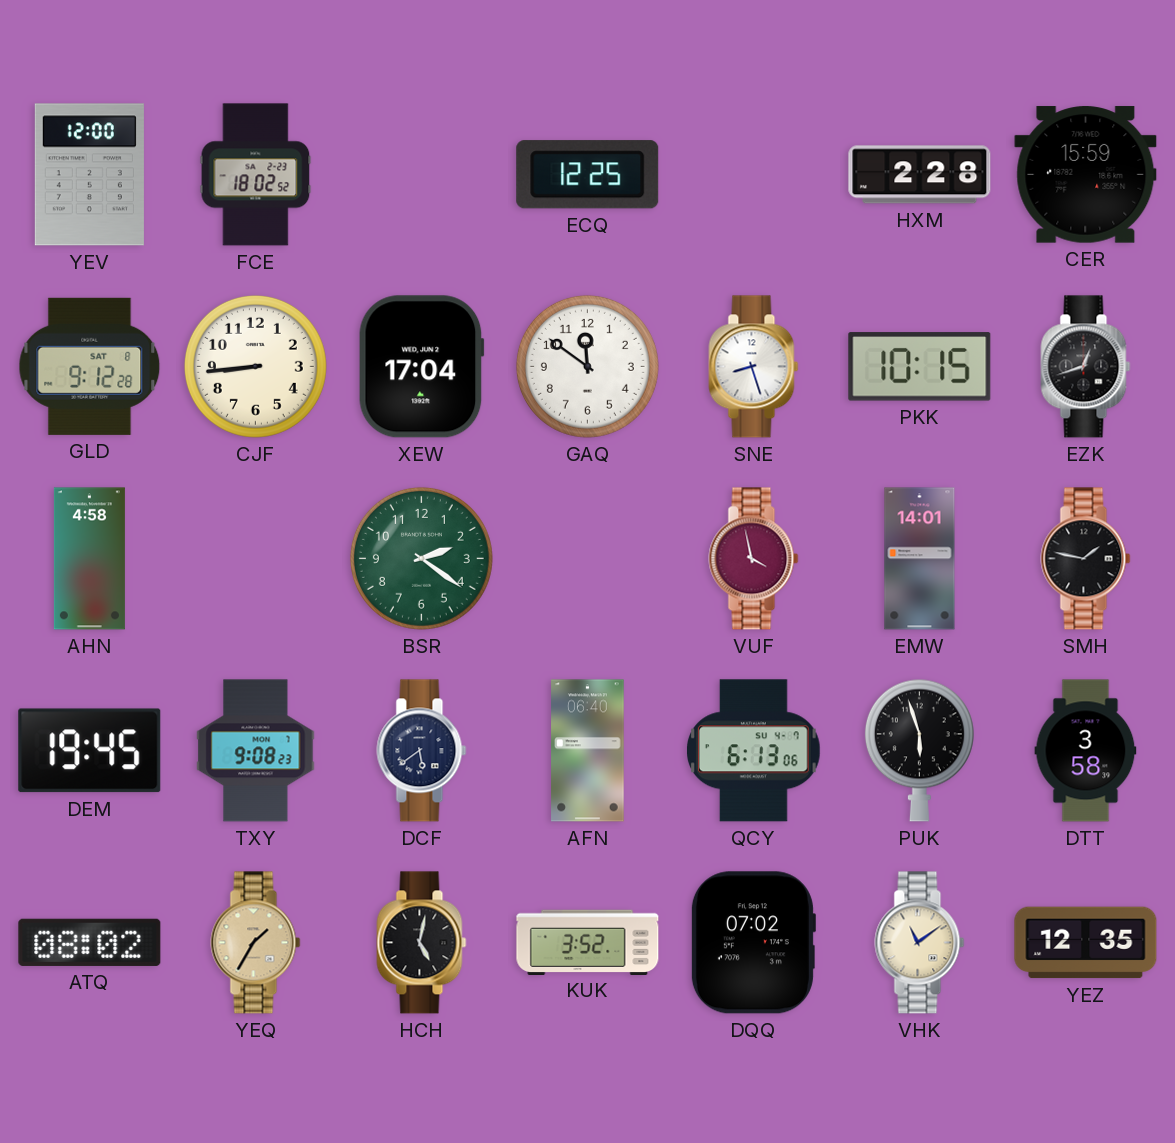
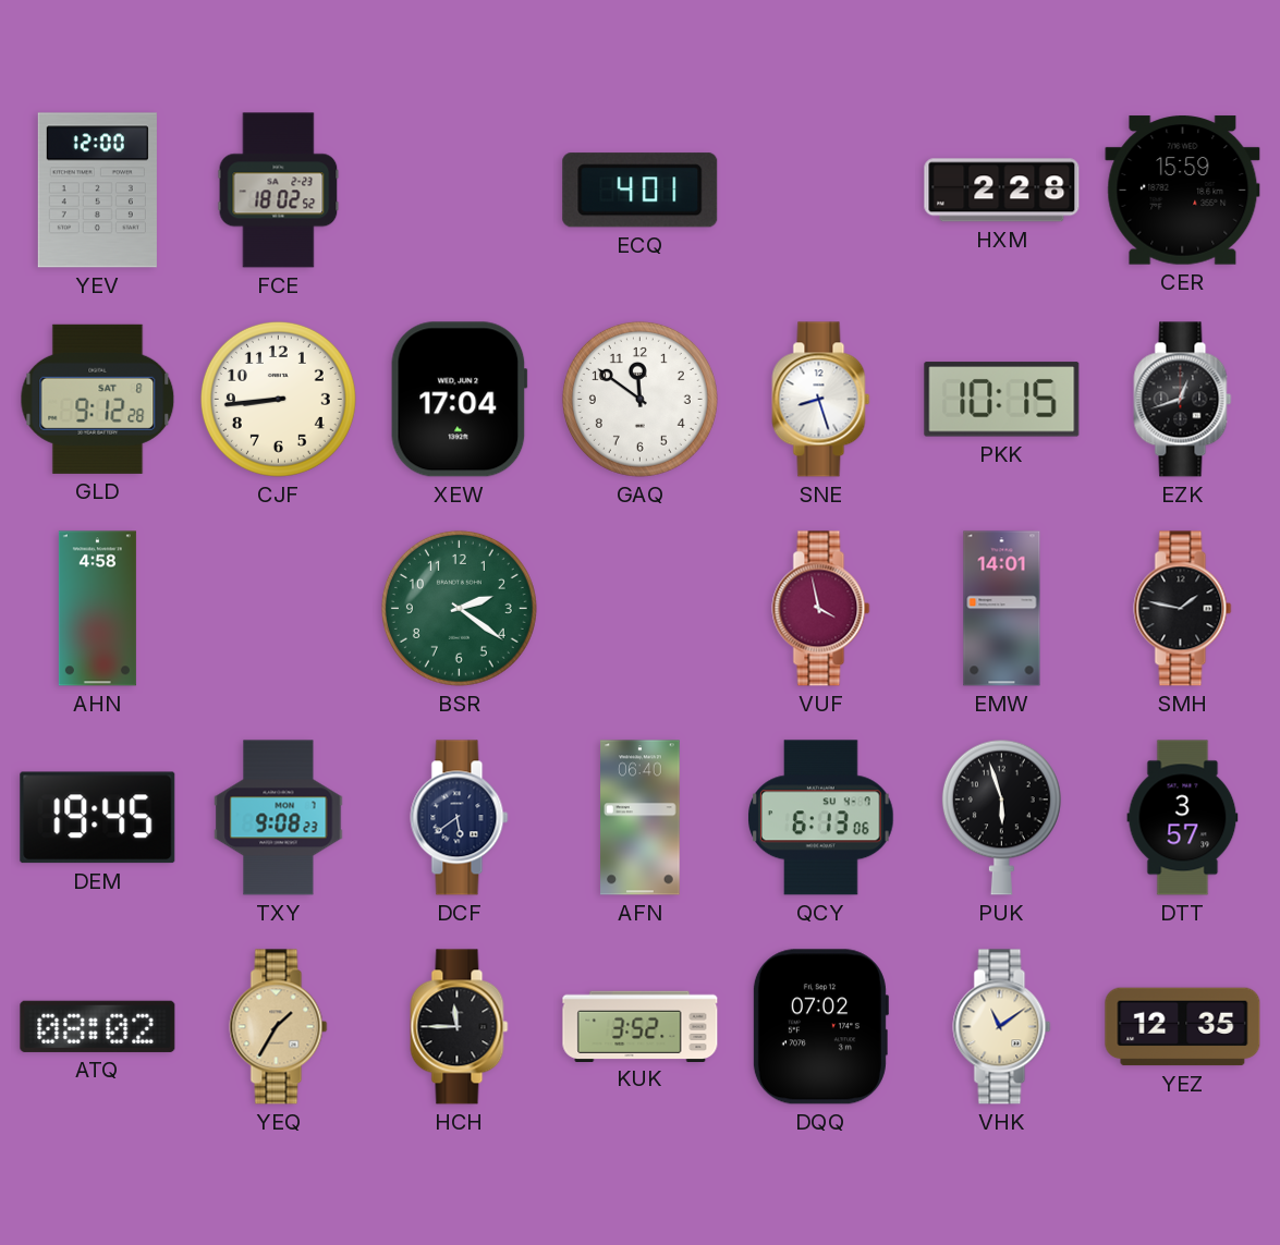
ECQ: 12:25 -> 4:01 (641, 191)
DTT: 3:58 -> 3:57 (1183, 818)
HCH: 5:02 -> 11:45 (460, 1027)
